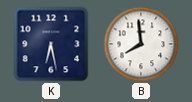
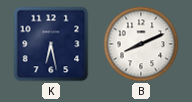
B: 7:59 -> 8:11 (141, 44)
